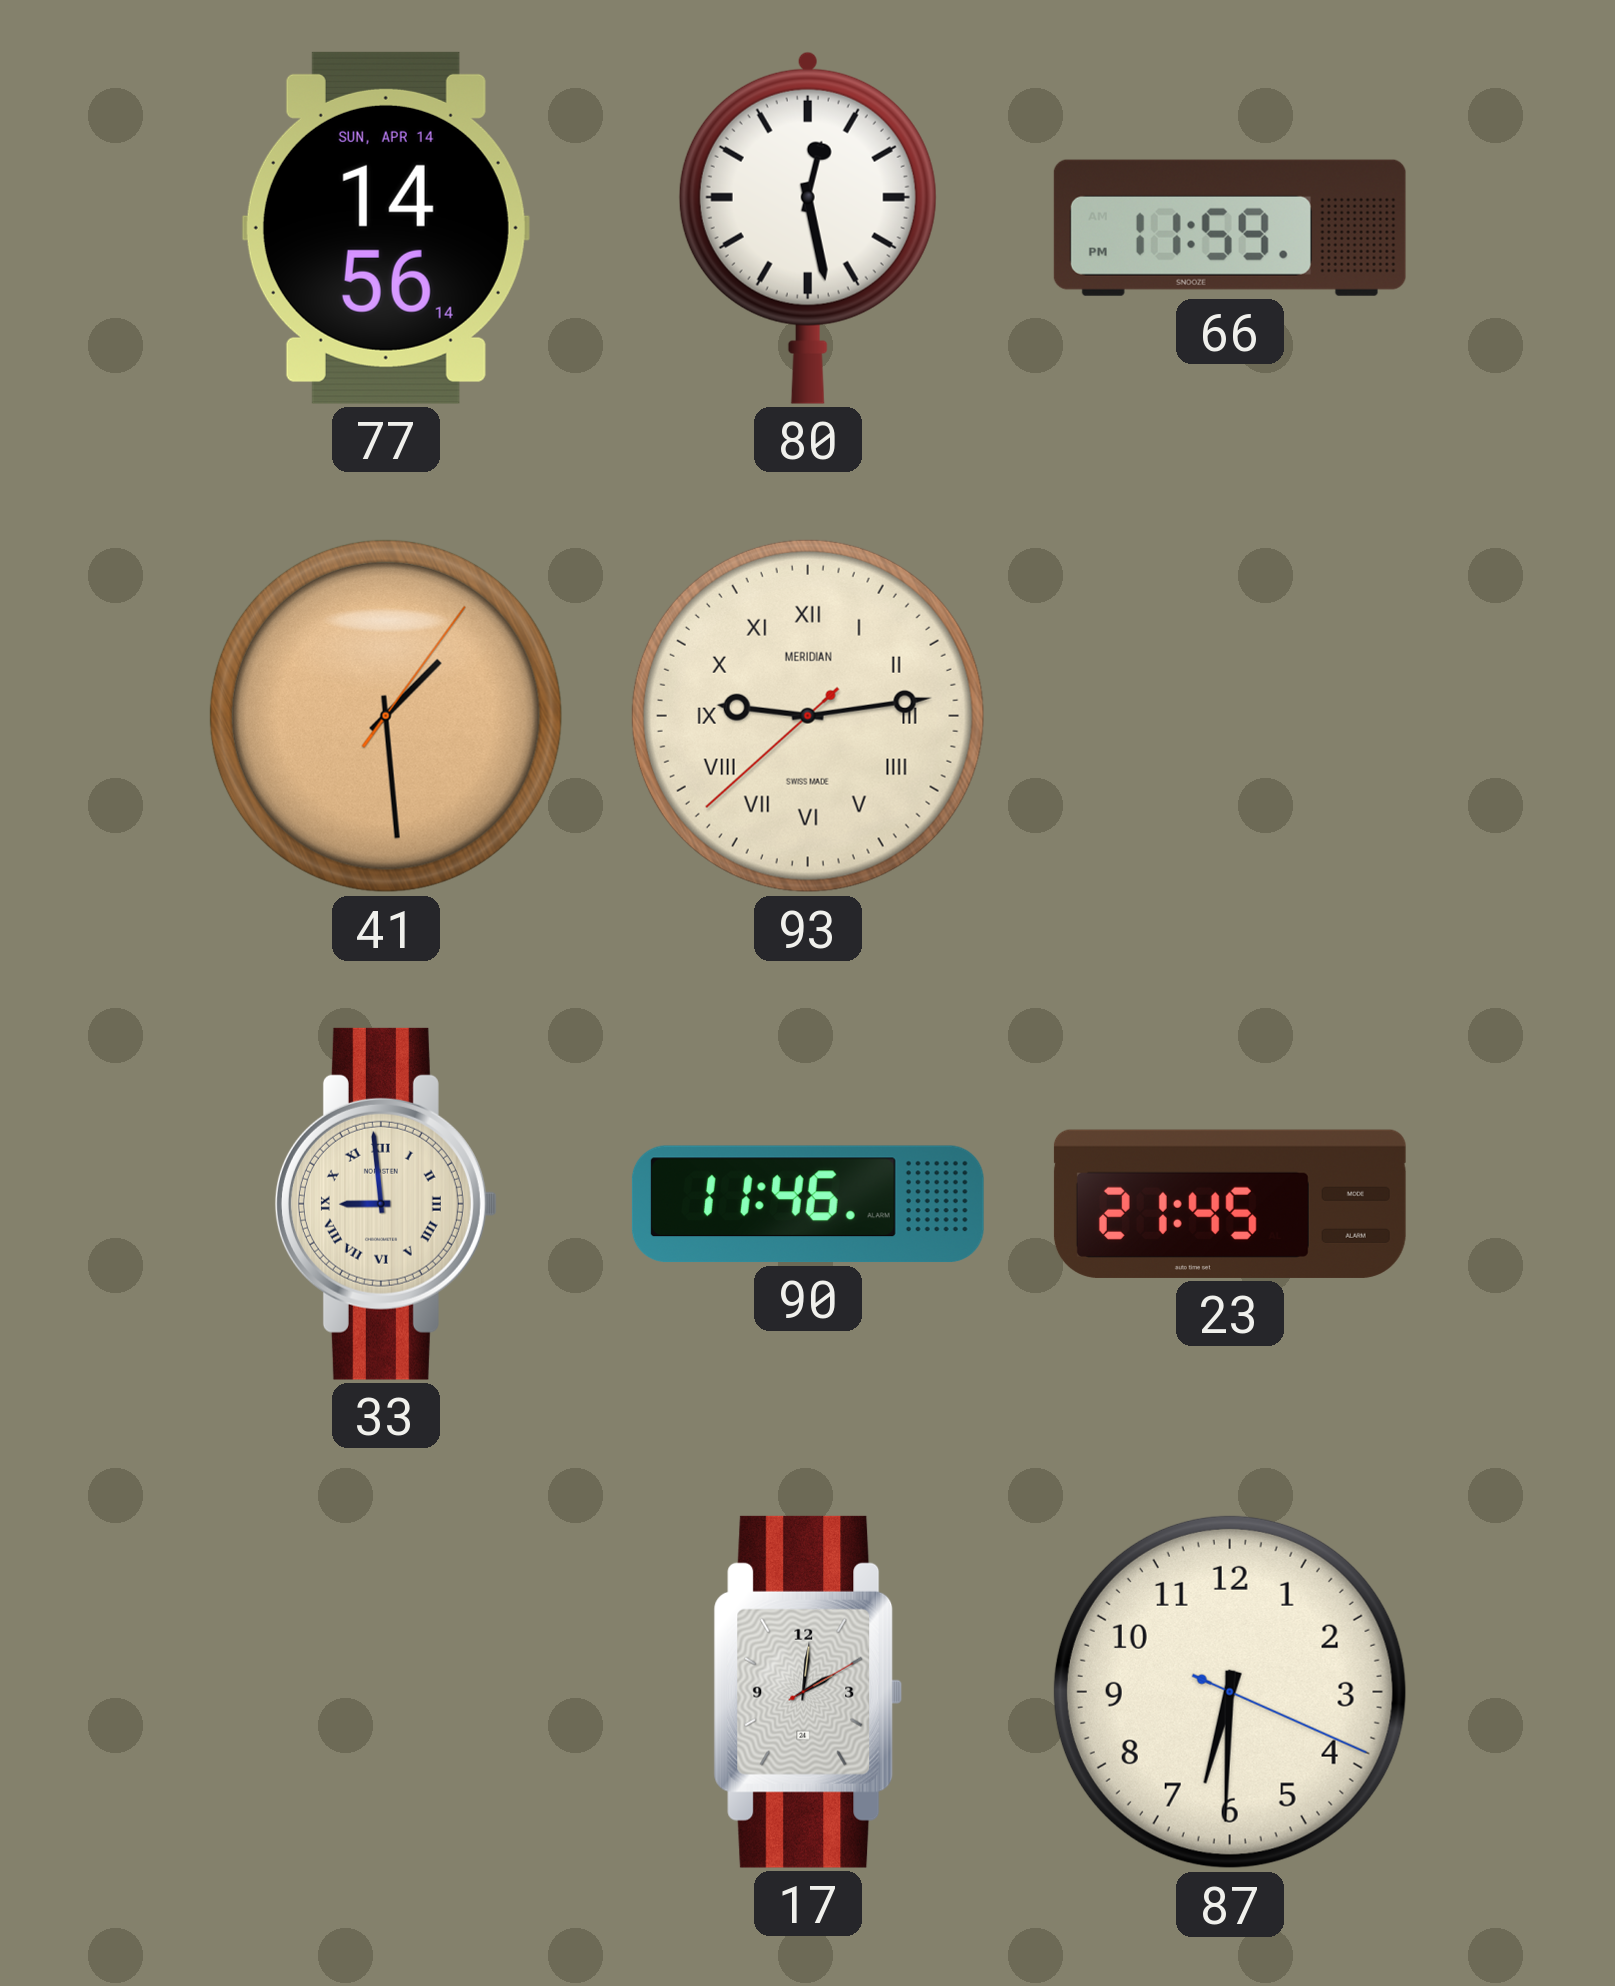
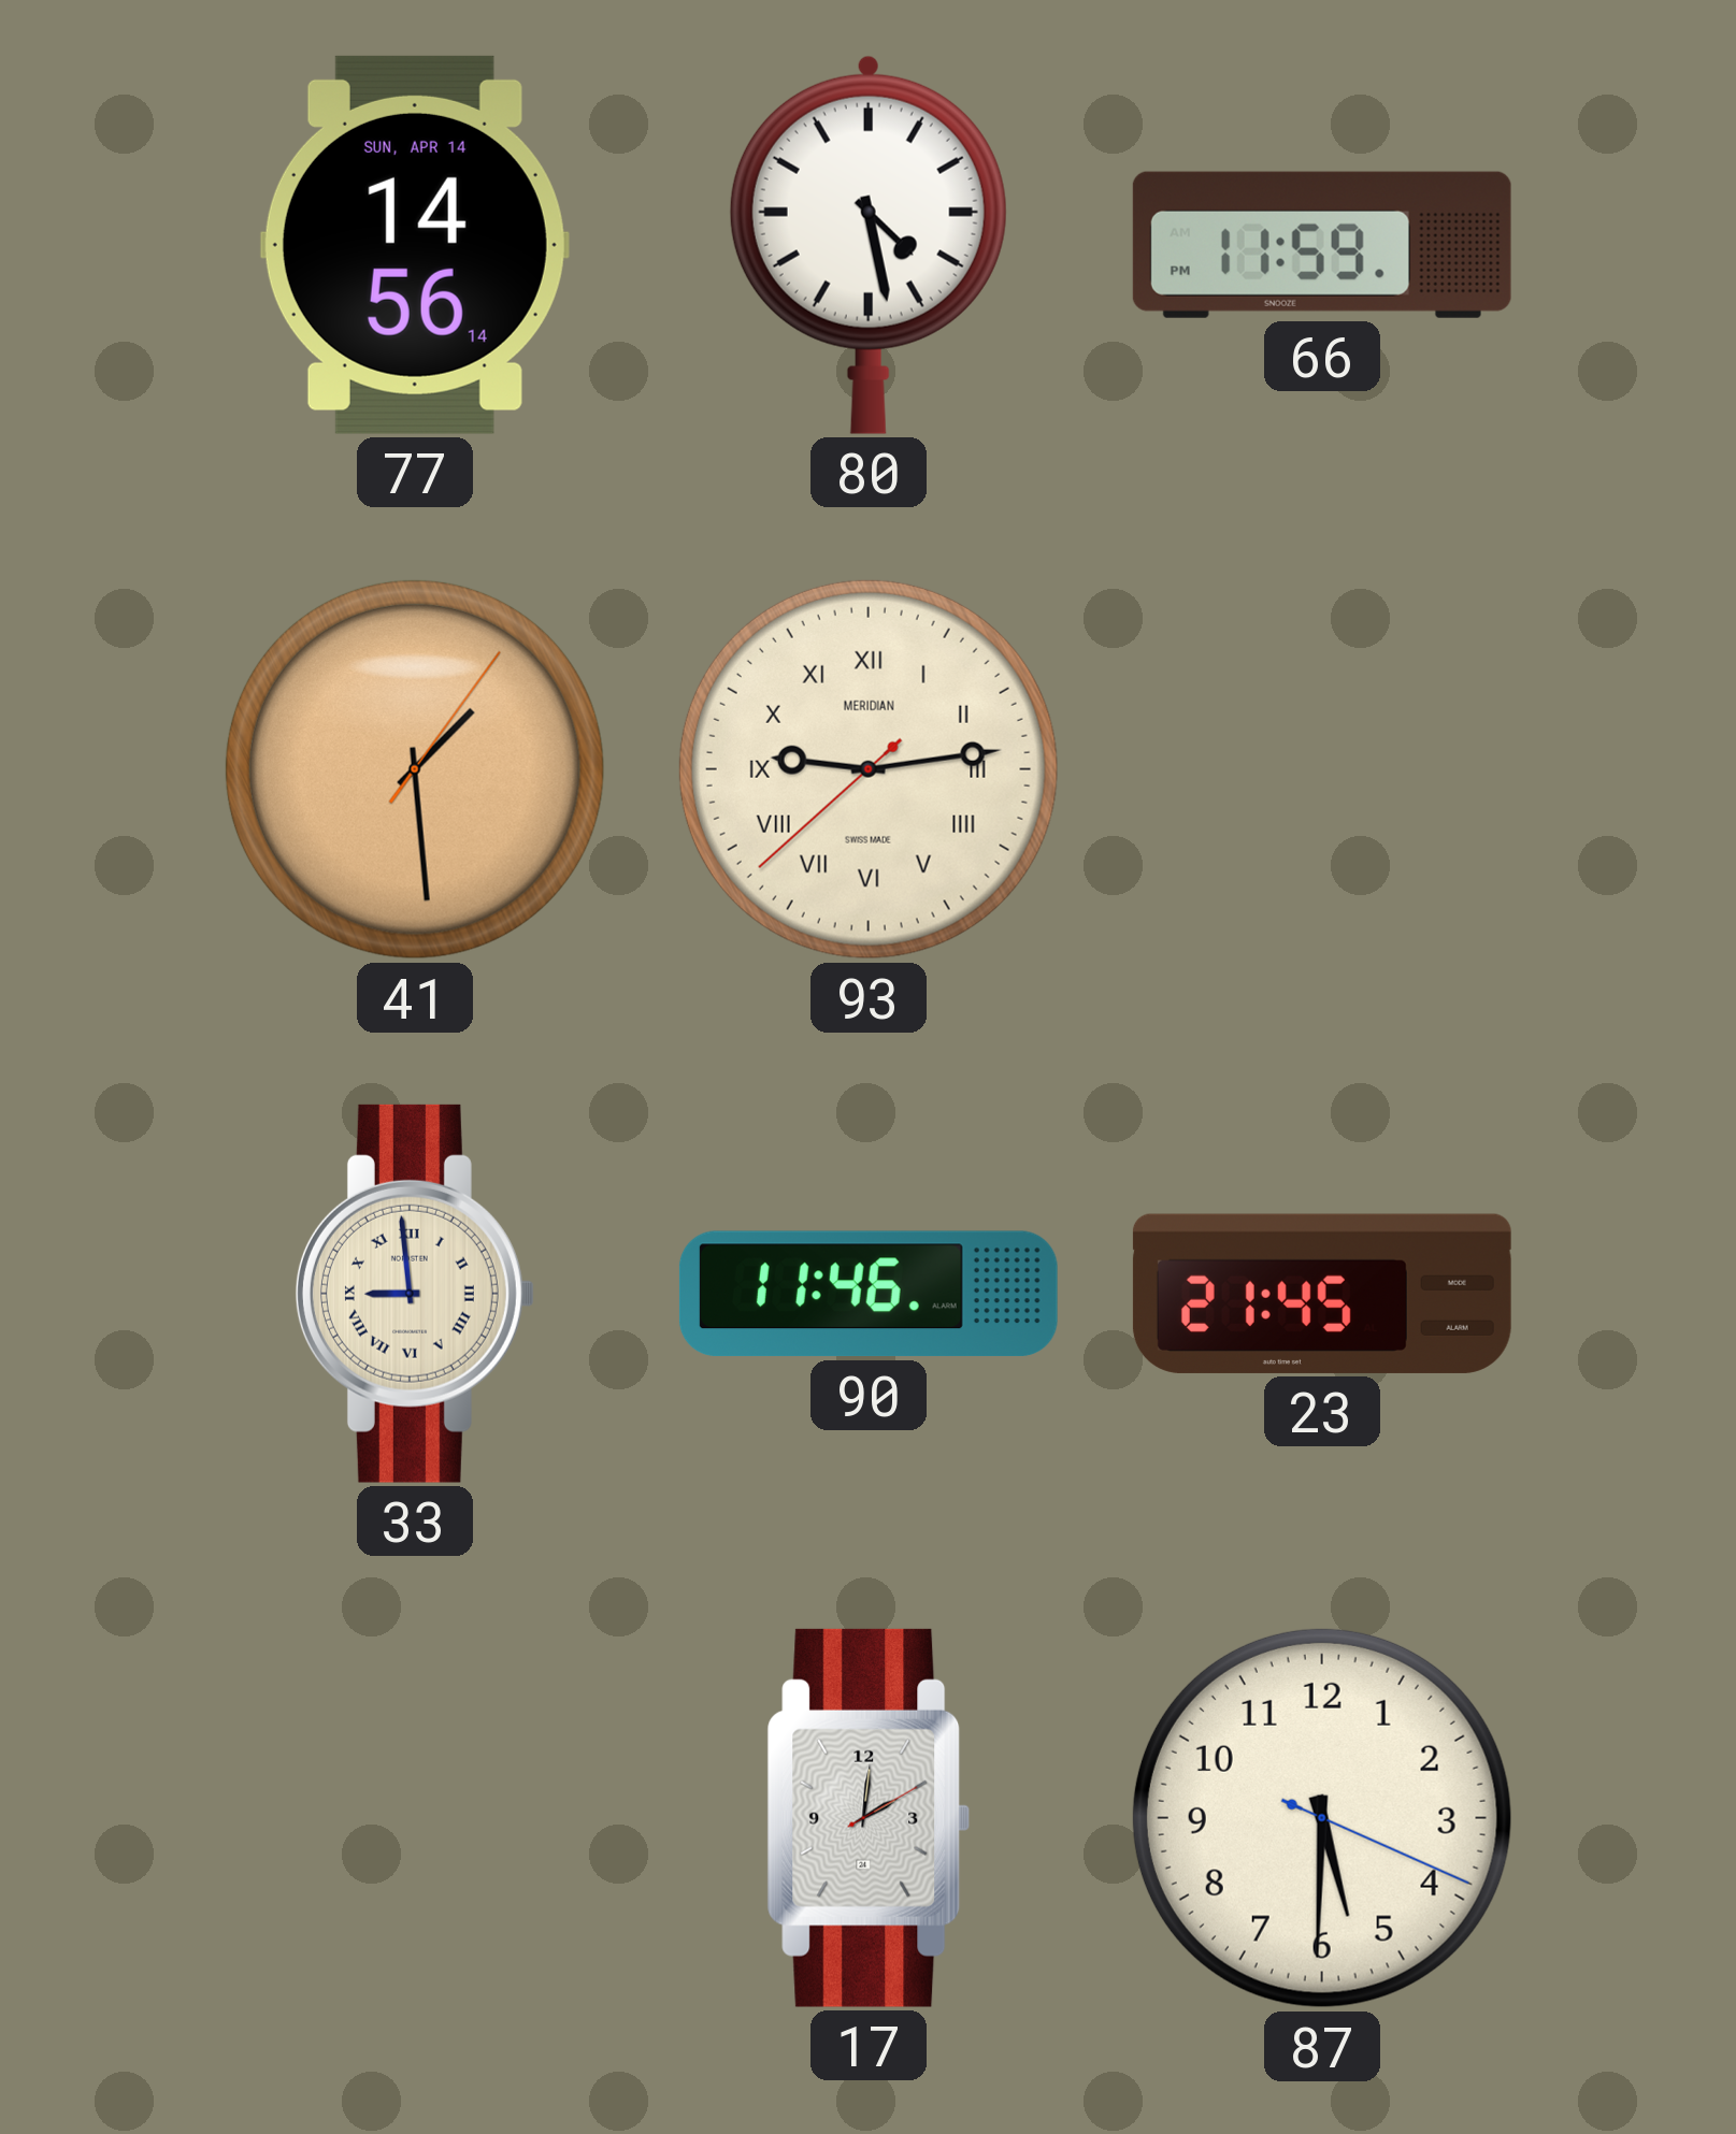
80: 12:28 -> 4:28 (869, 245)
87: 6:30 -> 5:30 (1322, 1818)
